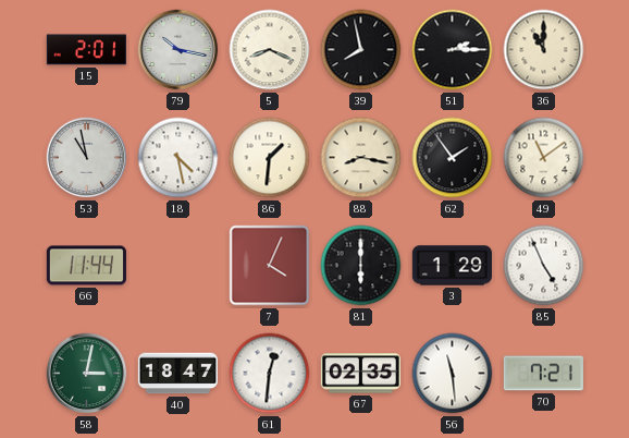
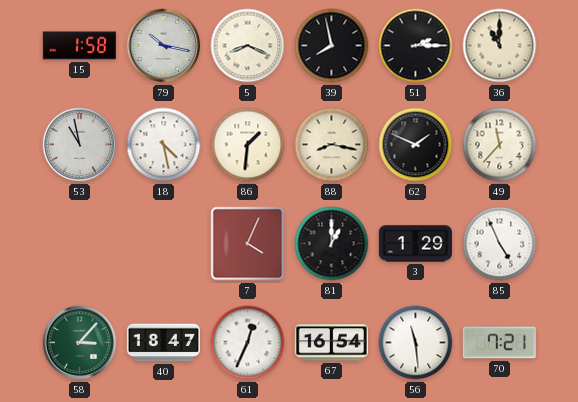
15: 2:01 -> 1:58 (79, 46)
62: 1:54 -> 1:49 (416, 145)
49: 11:09 -> 11:37 (500, 145)
66: 11:44 -> none (86, 266)
81: 6:00 -> 1:00 (332, 244)
58: 3:02 -> 3:07 (80, 343)
61: 12:31 -> 12:34 (248, 343)
67: 02:35 -> 16:54 (331, 343)
